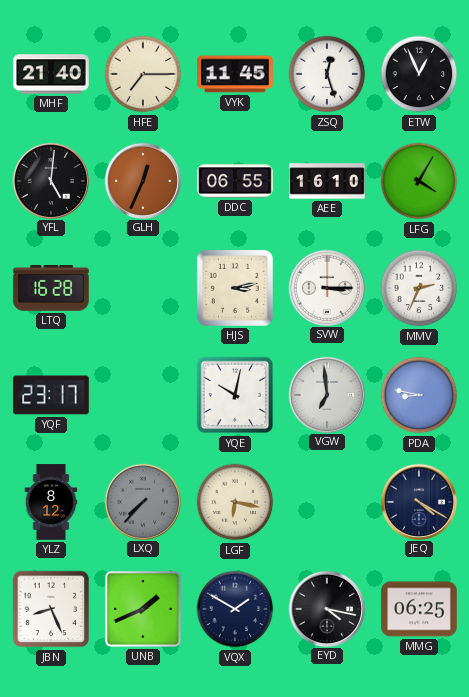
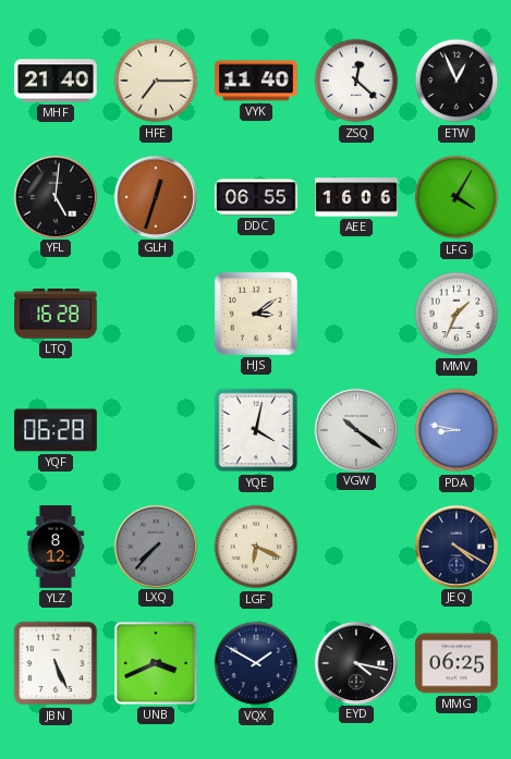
VYK: 11:45 -> 11:40 (256, 81)
ZSQ: 12:27 -> 12:22 (356, 81)
GLH: 12:34 -> 12:33 (155, 196)
AEE: 16:10 -> 16:06 (356, 197)
HJS: 3:13 -> 3:09 (256, 314)
SVW: 3:15 -> none (326, 287)
MMV: 2:34 -> 1:34 (457, 314)
YQF: 23:17 -> 06:28 (56, 430)
YQE: 10:02 -> 4:02 (256, 430)
VGW: 6:59 -> 10:21 (355, 429)
LGF: 6:17 -> 6:19 (256, 547)
JBN: 8:26 -> 5:26 (56, 663)
UNB: 1:41 -> 3:41 (156, 663)
